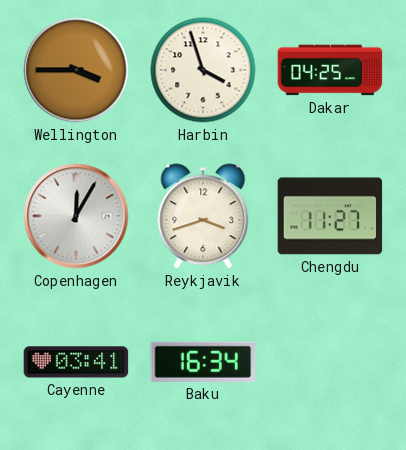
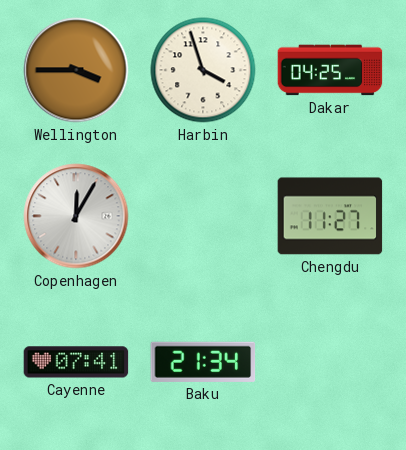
Reykjavik: 3:42 -> none (203, 216)
Cayenne: 03:41 -> 07:41 (76, 362)
Baku: 16:34 -> 21:34 (203, 362)
